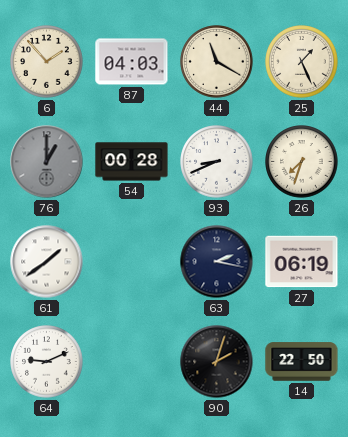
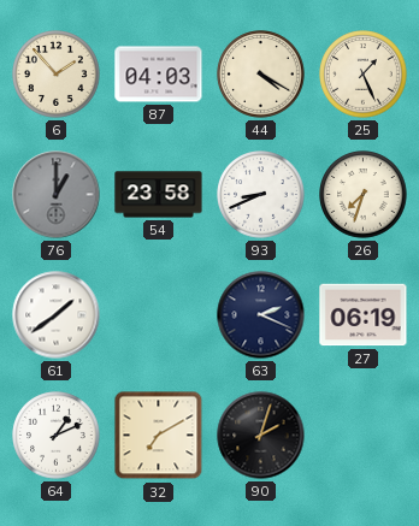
44: 11:20 -> 4:20 (261, 75)
54: 00:28 -> 23:58 (159, 195)
63: 2:17 -> 2:19 (261, 315)
64: 9:11 -> 1:11 (57, 436)
32: none -> 7:10 (159, 436)
14: 22:50 -> none (302, 362)
